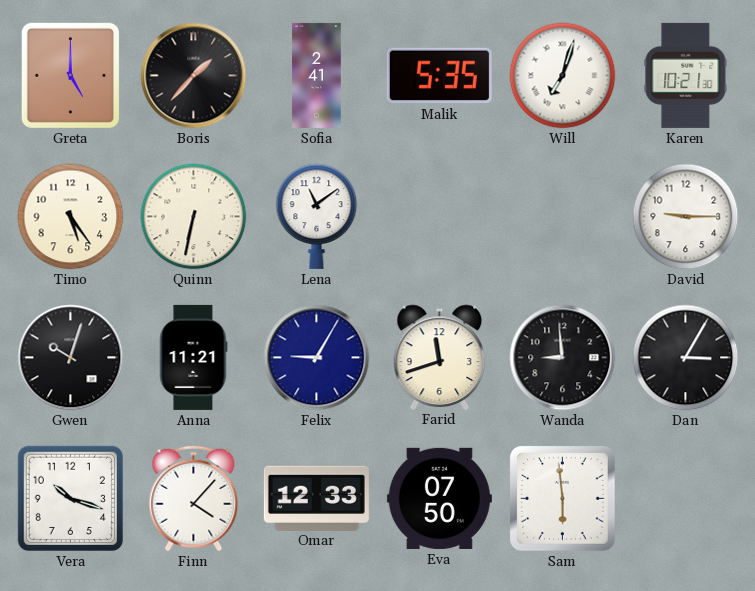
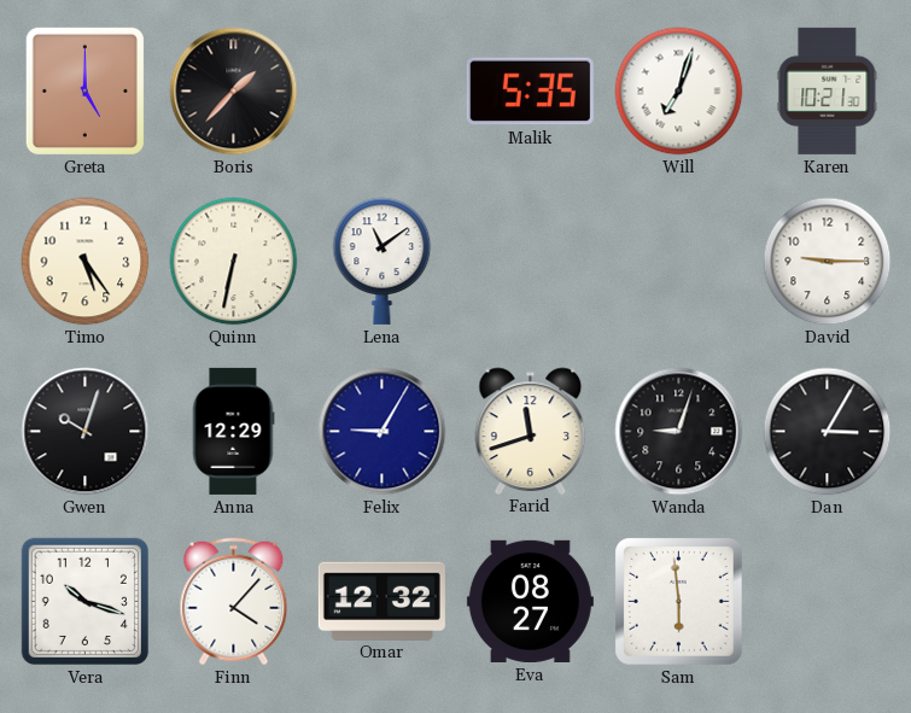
Sofia: 2:41 -> none (317, 75)
Anna: 11:21 -> 12:29 (233, 431)
Wanda: 8:59 -> 9:03 (679, 432)
Omar: 12:33 -> 12:32 (381, 601)
Eva: 07:50 -> 08:27 (530, 601)
